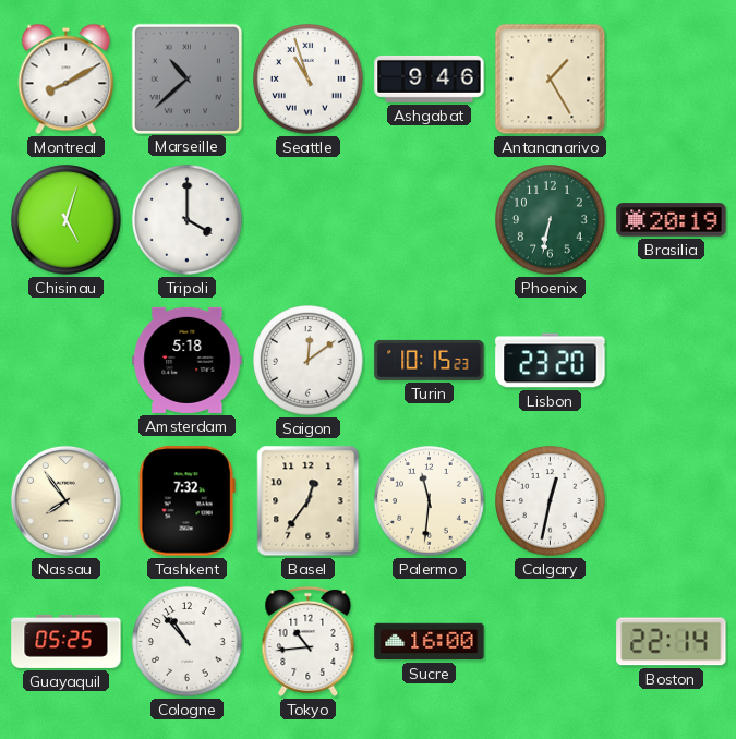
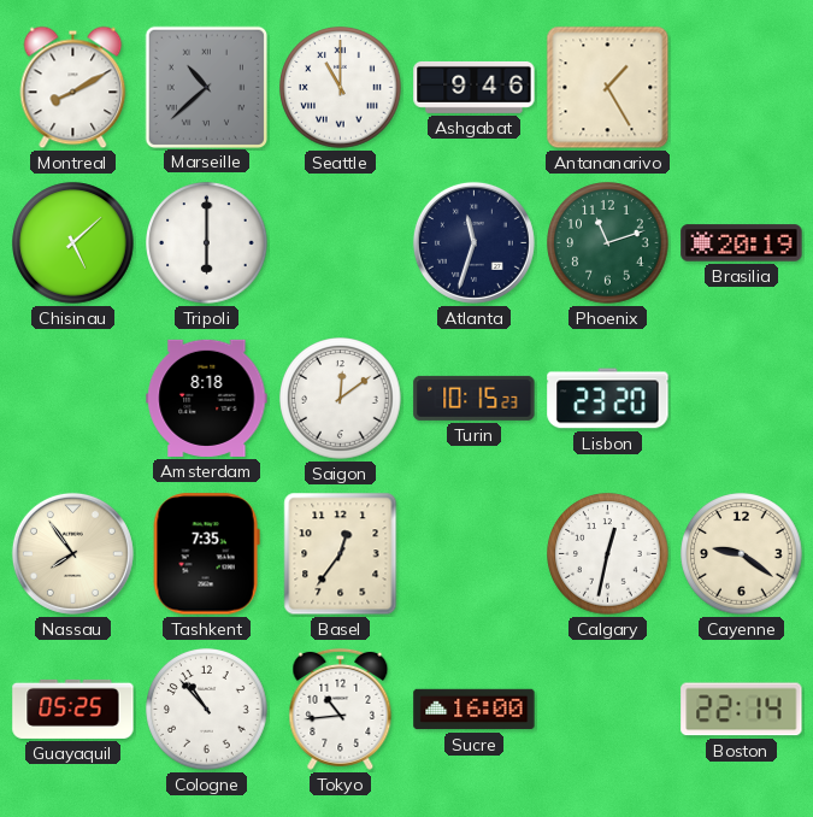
Seattle: 10:57 -> 11:00 (341, 88)
Chisinau: 5:03 -> 5:08 (73, 243)
Tripoli: 4:00 -> 6:00 (207, 243)
Atlanta: none -> 11:33 (473, 242)
Phoenix: 6:32 -> 11:12 (608, 243)
Amsterdam: 5:18 -> 8:18 (207, 398)
Tashkent: 7:32 -> 7:35 (206, 554)
Palermo: 11:31 -> none (430, 501)
Cayenne: none -> 9:21 (742, 554)
